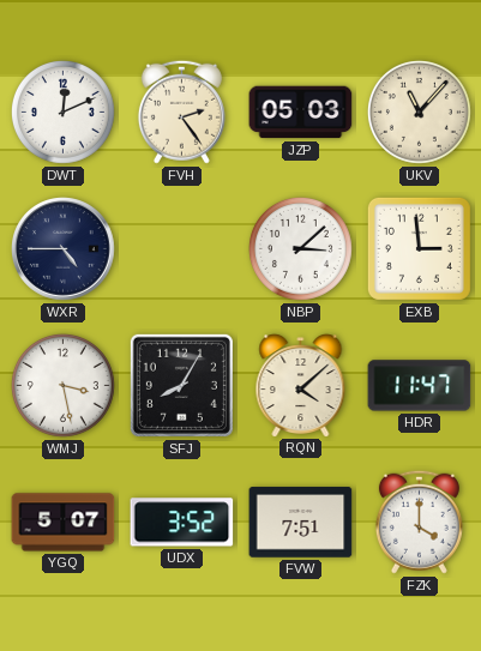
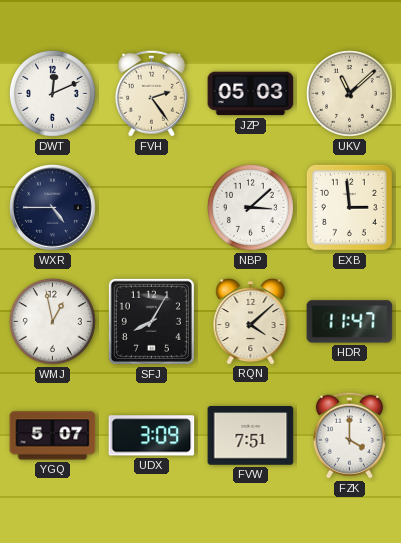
UKV: 11:07 -> 11:08 (349, 93)
WMJ: 3:28 -> 12:58 (52, 321)
UDX: 3:52 -> 3:09 (152, 436)
